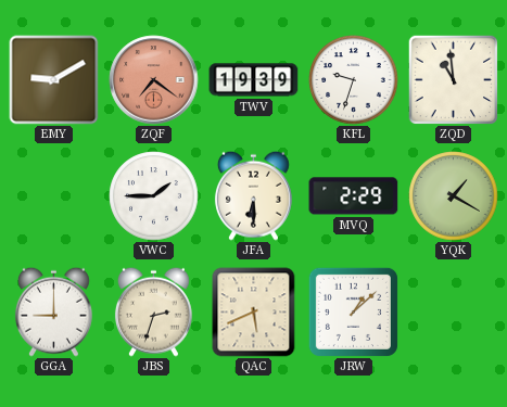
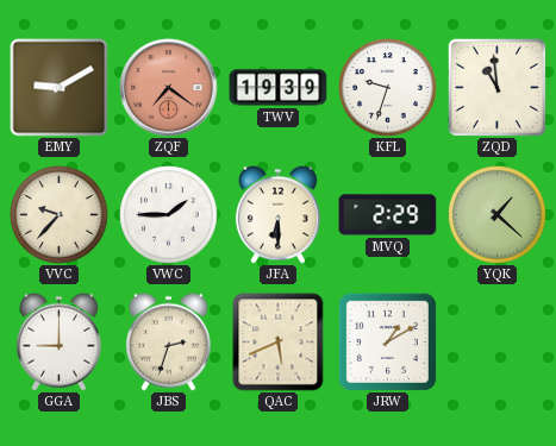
VVC: none -> 9:37 (60, 215)
YQK: 1:20 -> 1:22 (498, 215)
JRW: 1:08 -> 1:10 (387, 341)
